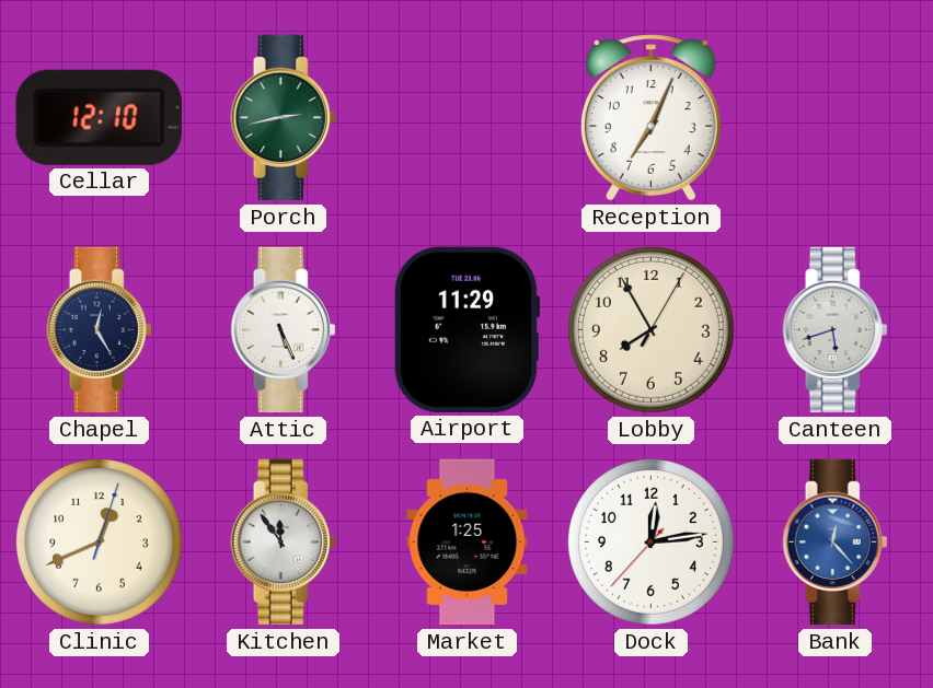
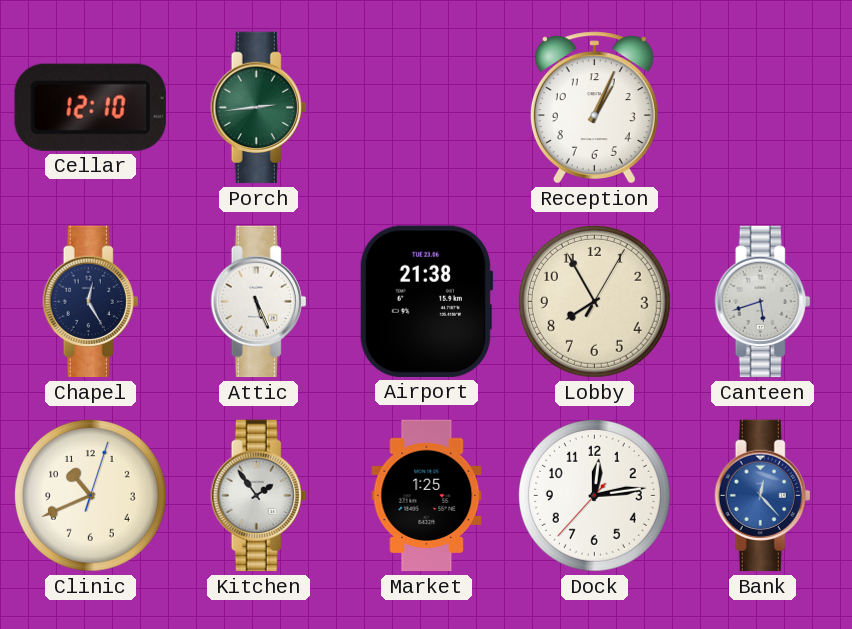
Porch: 2:43 -> 2:44 (259, 108)
Reception: 7:04 -> 1:04 (594, 108)
Airport: 11:29 -> 21:38 (426, 301)
Clinic: 12:41 -> 10:41 (90, 495)
Kitchen: 11:54 -> 1:54 (259, 496)
